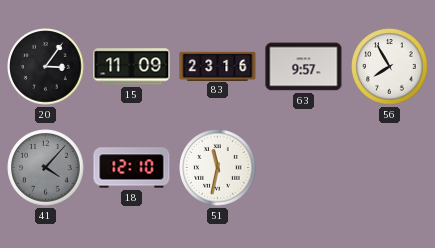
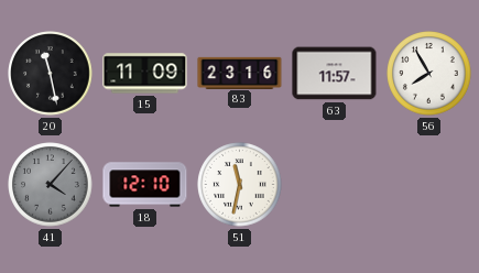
20: 3:06 -> 11:28 (51, 74)
63: 9:57 -> 11:57 (335, 74)
